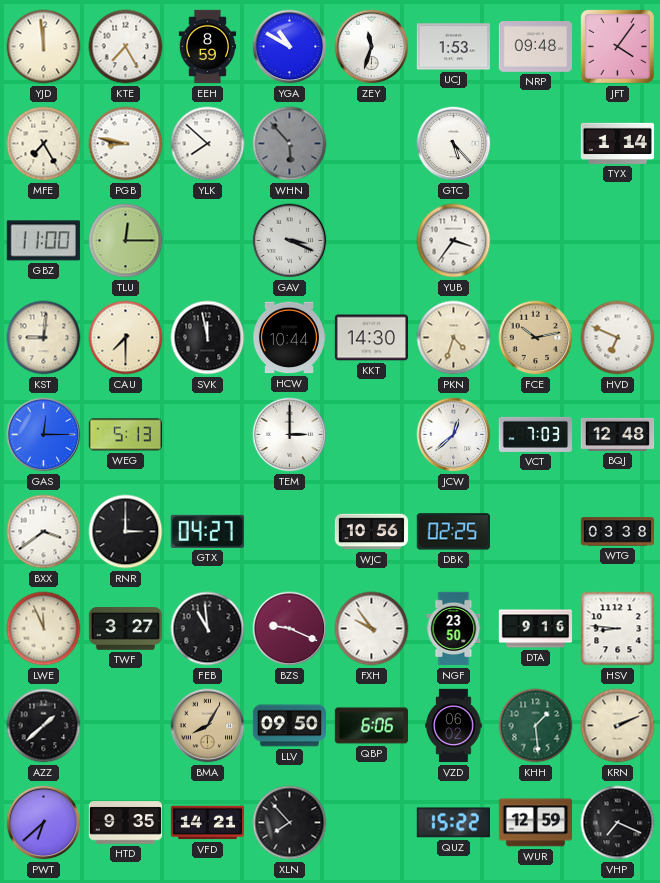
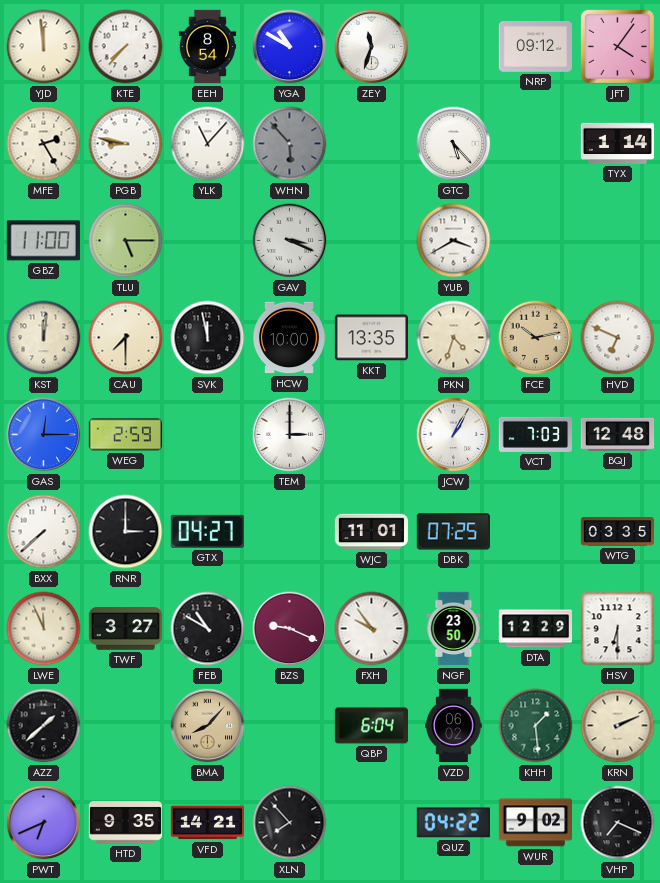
KTE: 7:25 -> 7:37 (126, 47)
EEH: 8:59 -> 8:54 (208, 47)
UCJ: 1:53 -> none (453, 47)
NRP: 09:48 -> 09:12 (535, 47)
MFE: 7:25 -> 2:25 (44, 144)
YLK: 7:52 -> 11:07 (208, 144)
TLU: 12:15 -> 5:15 (126, 241)
YUB: 3:36 -> 3:40 (454, 241)
KST: 9:01 -> 12:01 (44, 338)
HCW: 10:44 -> 10:00 (288, 338)
KKT: 14:30 -> 13:35 (371, 338)
WEG: 5:13 -> 2:59 (125, 435)
JCW: 12:38 -> 1:05 (454, 435)
BXX: 3:39 -> 7:38 (44, 532)
WJC: 10:56 -> 11:01 (372, 532)
DBK: 02:25 -> 07:25 (453, 532)
WTG: 03:38 -> 03:35 (618, 532)
FEB: 10:59 -> 10:50 (208, 629)
DTA: 9:16 -> 12:29 (535, 629)
HSV: 8:46 -> 6:30 (618, 629)
BMA: 8:05 -> 8:07 (208, 726)
LLV: 09:50 -> none (289, 726)
QBP: 6:06 -> 6:04 (372, 726)
PWT: 6:38 -> 6:41 (44, 823)
QUZ: 15:22 -> 04:22 (453, 823)
WUR: 12:59 -> 9:02 (535, 823)
